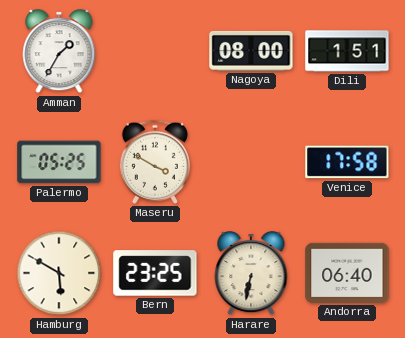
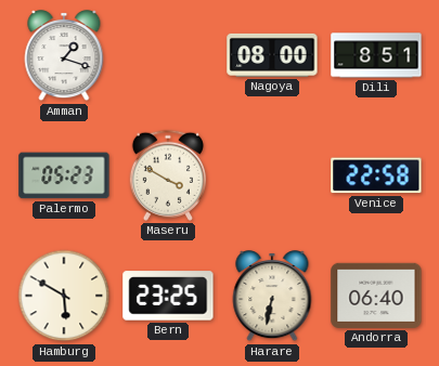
Amman: 1:35 -> 1:18 (64, 56)
Dili: 1:51 -> 8:51 (376, 55)
Palermo: 05:25 -> 05:23 (64, 175)
Venice: 17:58 -> 22:58 (376, 175)
